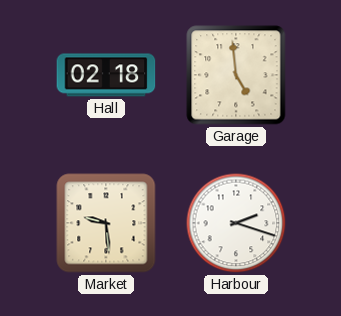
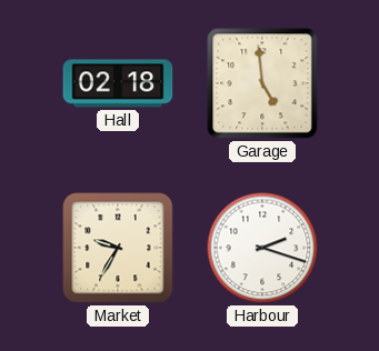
Market: 9:29 -> 9:35 (118, 248)
